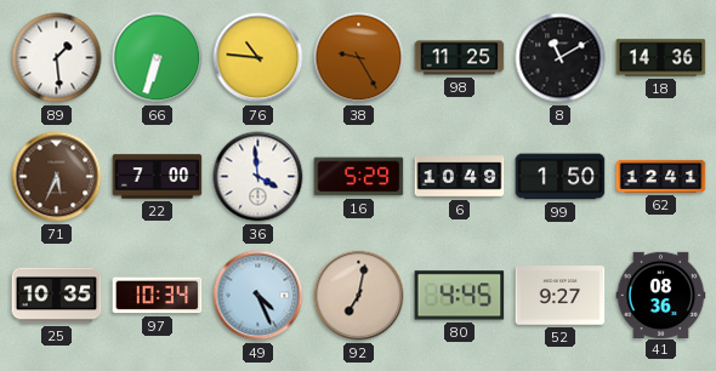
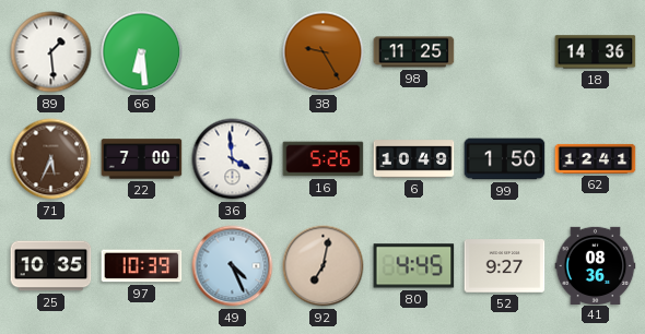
66: 6:33 -> 6:29 (142, 52)
76: 10:46 -> none (258, 58)
8: 11:10 -> none (561, 58)
16: 5:29 -> 5:26 (324, 159)
97: 10:34 -> 10:39 (142, 266)
